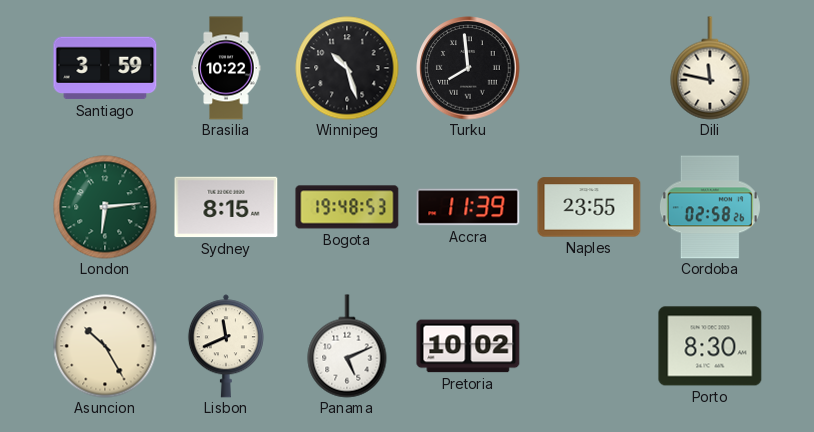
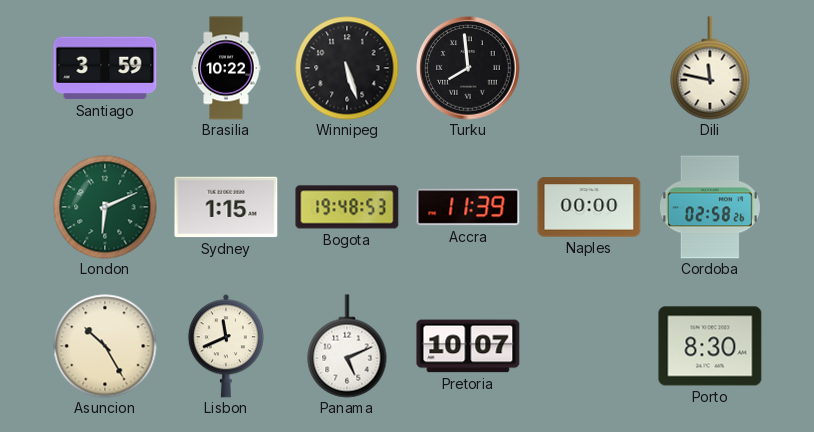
Winnipeg: 10:27 -> 5:27 (347, 68)
London: 6:14 -> 6:11 (105, 207)
Sydney: 8:15 -> 1:15 (226, 207)
Naples: 23:55 -> 00:00 (589, 207)
Pretoria: 10:02 -> 10:07 (468, 346)
